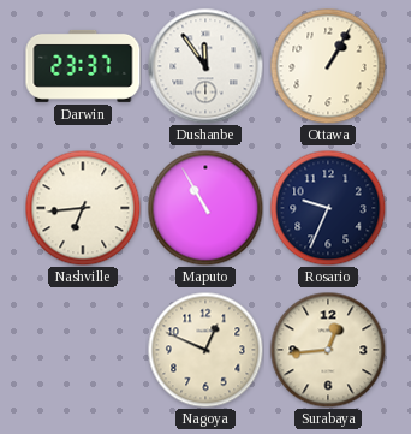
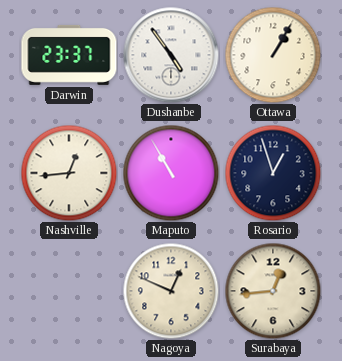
Dushanbe: 11:54 -> 4:54 (171, 55)
Nashville: 6:44 -> 12:44 (69, 173)
Rosario: 9:34 -> 12:57 (273, 173)
